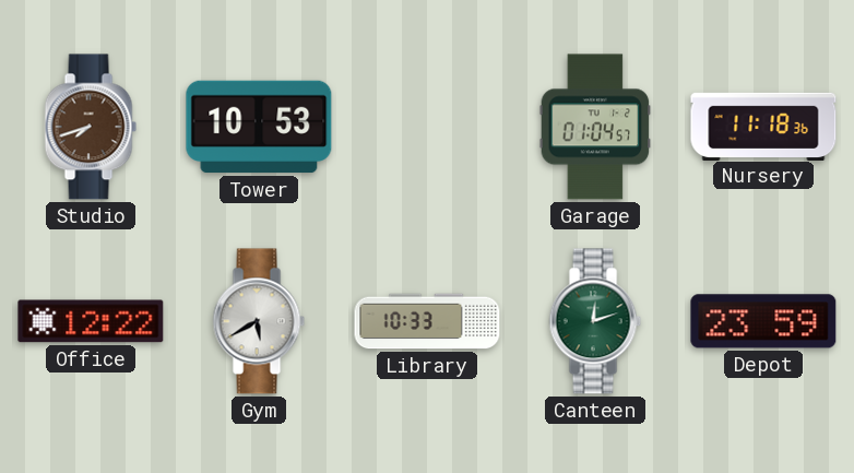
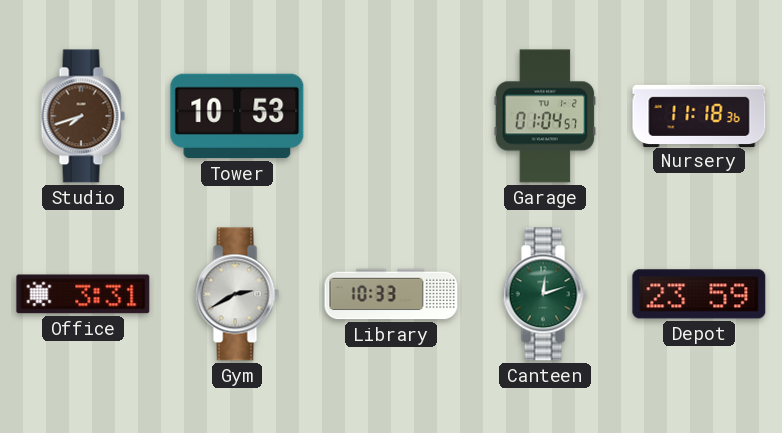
Office: 12:22 -> 3:31 (83, 294)
Gym: 5:40 -> 2:40 (237, 294)
